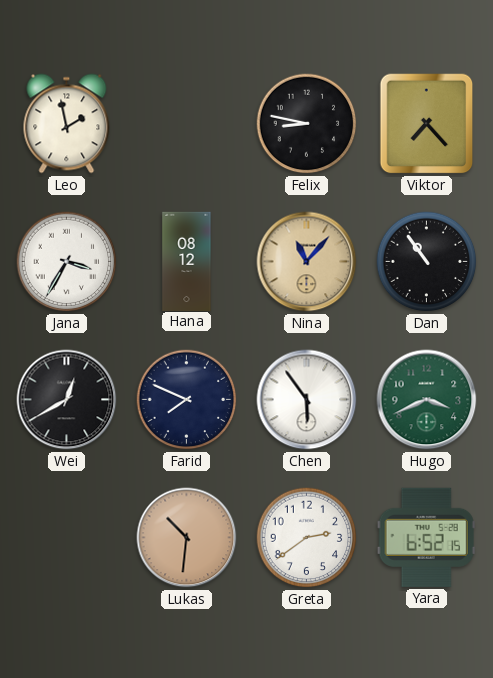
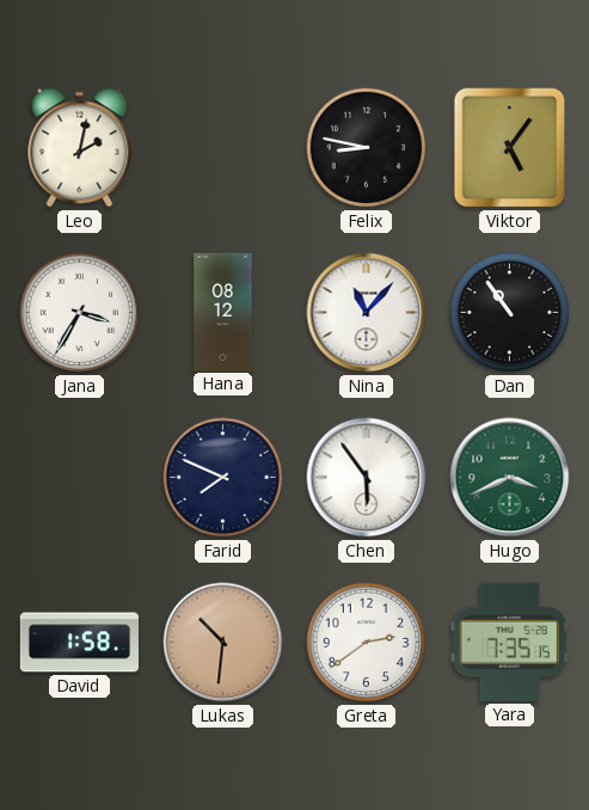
Leo: 1:58 -> 2:02 (80, 148)
Viktor: 7:23 -> 5:06 (510, 148)
Nina dial: champagne -> white (367, 313)
Wei: 12:40 -> none (67, 400)
David: none -> 1:58 (79, 643)
Yara: 6:52 -> 7:35 (509, 642)
